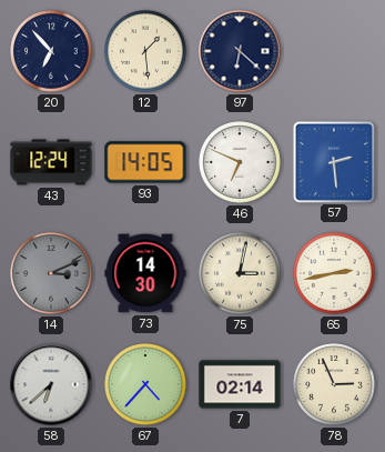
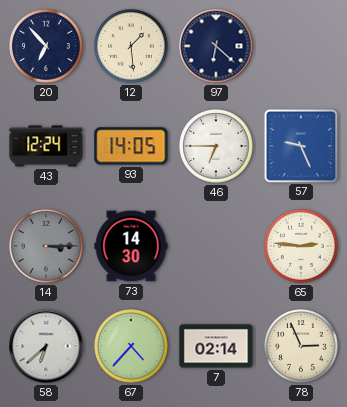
46: 6:49 -> 6:45 (216, 146)
57: 2:29 -> 9:26 (300, 145)
14: 3:11 -> 3:15 (46, 246)
75: 3:02 -> none (240, 273)
65: 2:43 -> 2:46 (301, 246)
